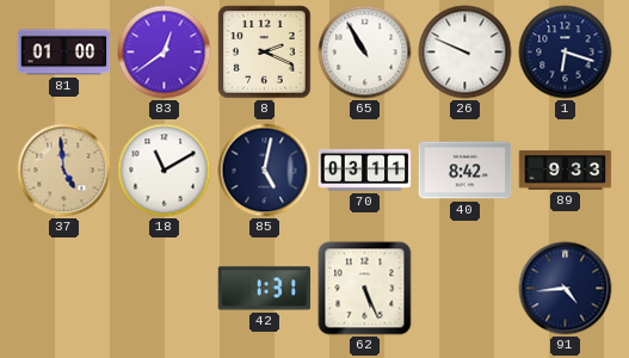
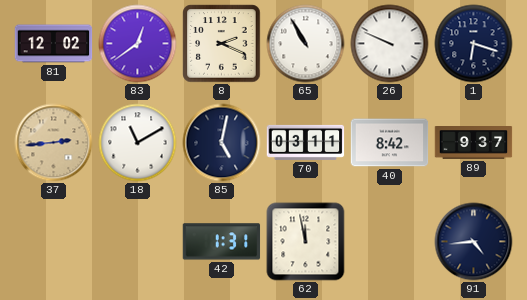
81: 01:00 -> 12:02 (54, 44)
37: 4:59 -> 2:44 (54, 143)
89: 9:33 -> 9:37 (474, 143)
62: 5:26 -> 11:58 (306, 242)
